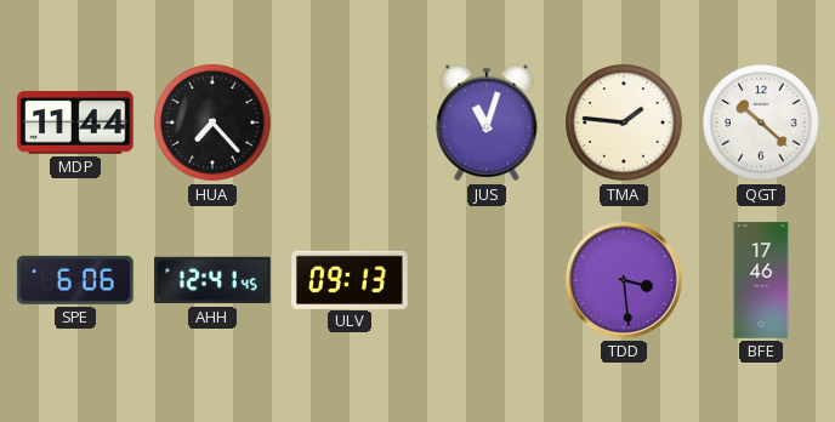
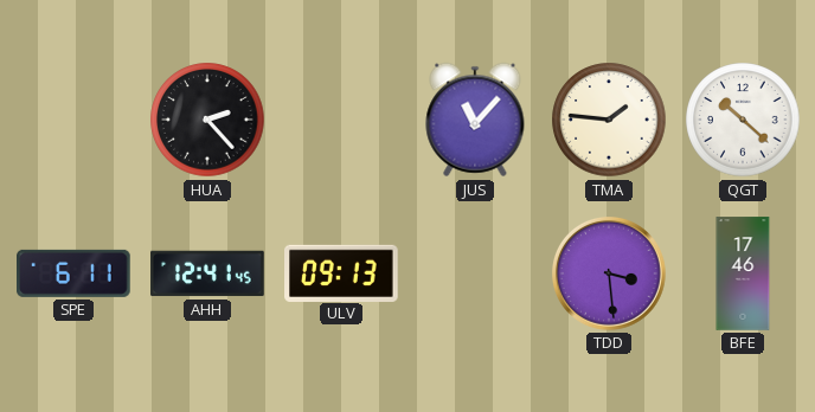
MDP: 11:44 -> none (75, 122)
HUA: 7:23 -> 2:23 (207, 120)
JUS: 11:03 -> 11:07 (475, 120)
SPE: 6:06 -> 6:11 (75, 273)
